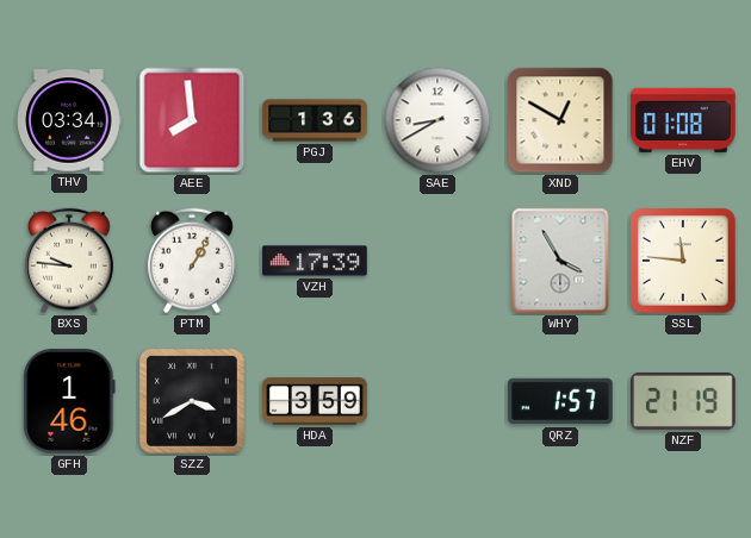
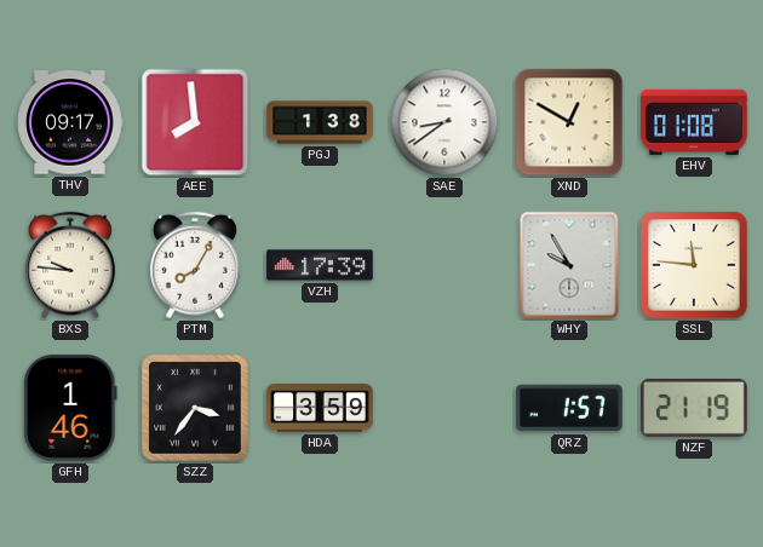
THV: 03:34 -> 09:17 (70, 122)
PGJ: 1:36 -> 1:38 (320, 122)
SAE: 8:40 -> 8:39 (444, 122)
PTM: 1:05 -> 8:05 (195, 265)
WHY: 3:55 -> 9:55 (569, 265)
SZZ: 3:40 -> 3:36 (195, 408)
